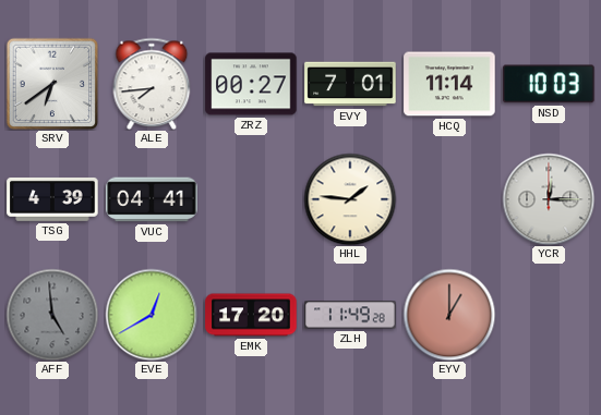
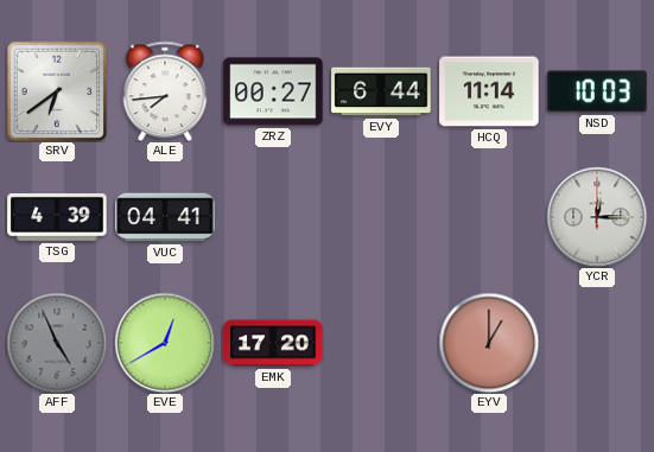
EVY: 7:01 -> 6:44 (381, 91)
HHL: 1:46 -> none (350, 199)
AFF: 4:59 -> 4:56 (57, 343)
ZLH: 11:49 -> none (350, 315)
